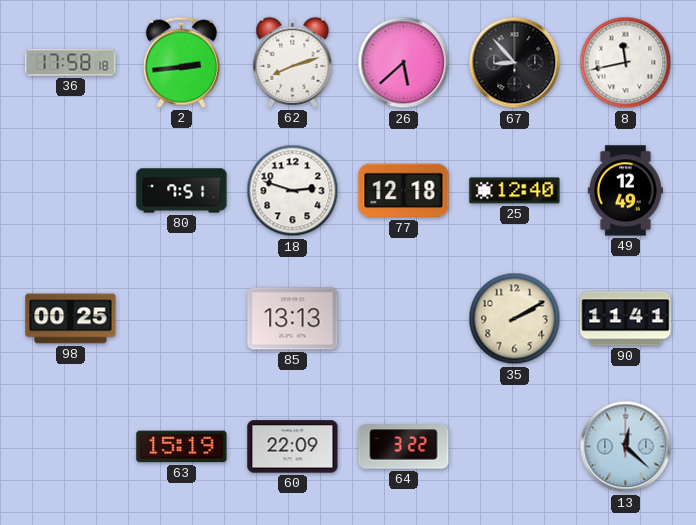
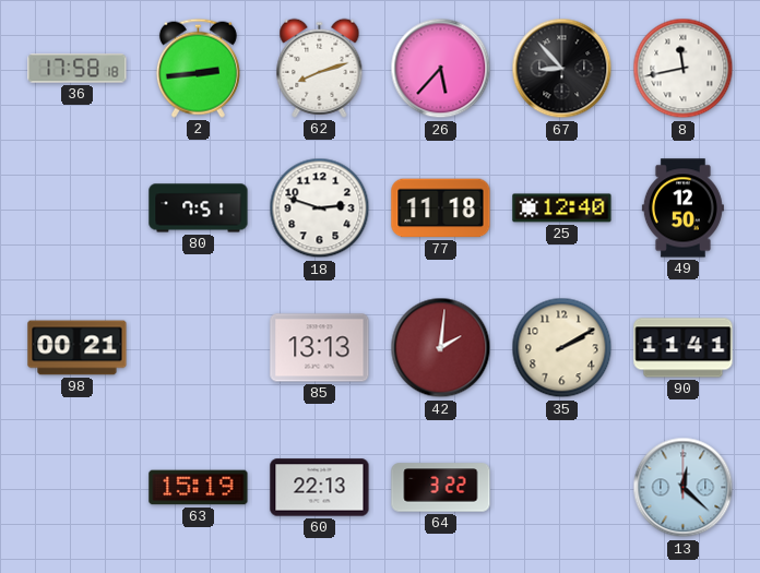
26: 5:38 -> 5:37 (441, 69)
77: 12:18 -> 11:18 (441, 208)
49: 12:49 -> 12:50 (682, 208)
98: 00:25 -> 00:21 (78, 348)
42: none -> 2:01 (441, 348)
60: 22:09 -> 22:13 (320, 488)
